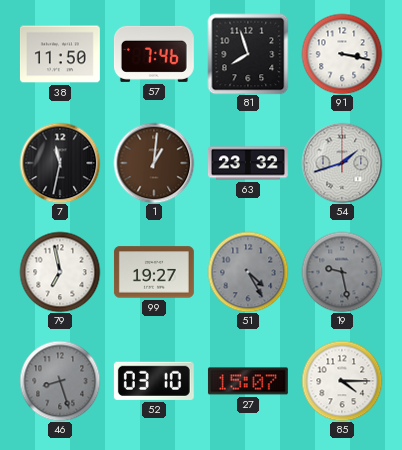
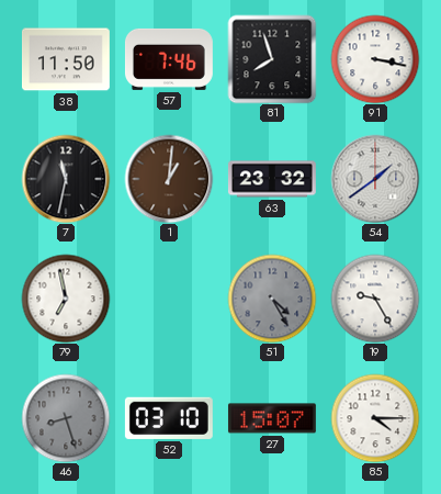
54: 1:42 -> 1:39 (375, 179)
99: 19:27 -> none (154, 272)
19: 9:28 -> 9:25 (375, 299)
19 dial: grey -> white (375, 299)
